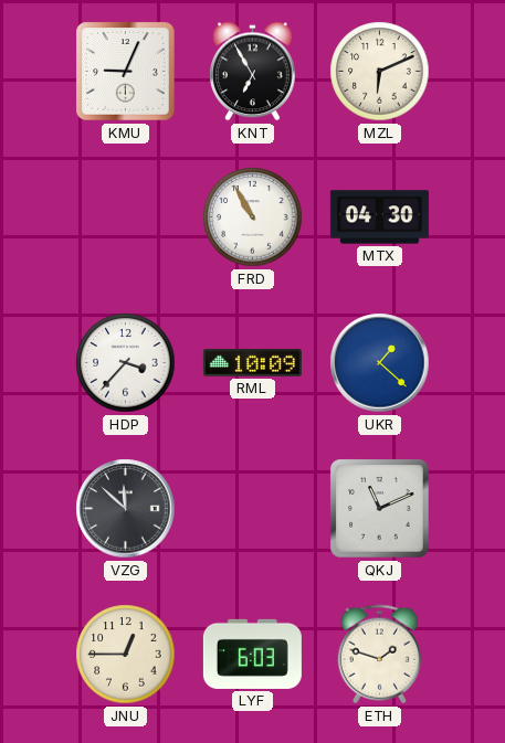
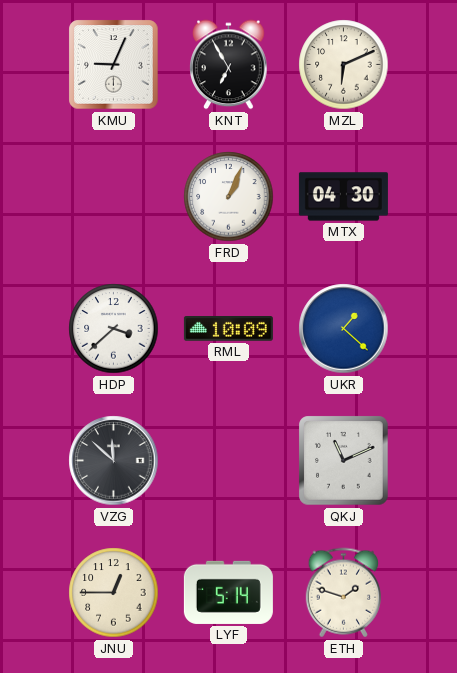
FRD: 10:55 -> 1:04 (229, 197)
HDP: 3:37 -> 3:38 (114, 329)
LYF: 6:03 -> 5:14 (228, 592)
